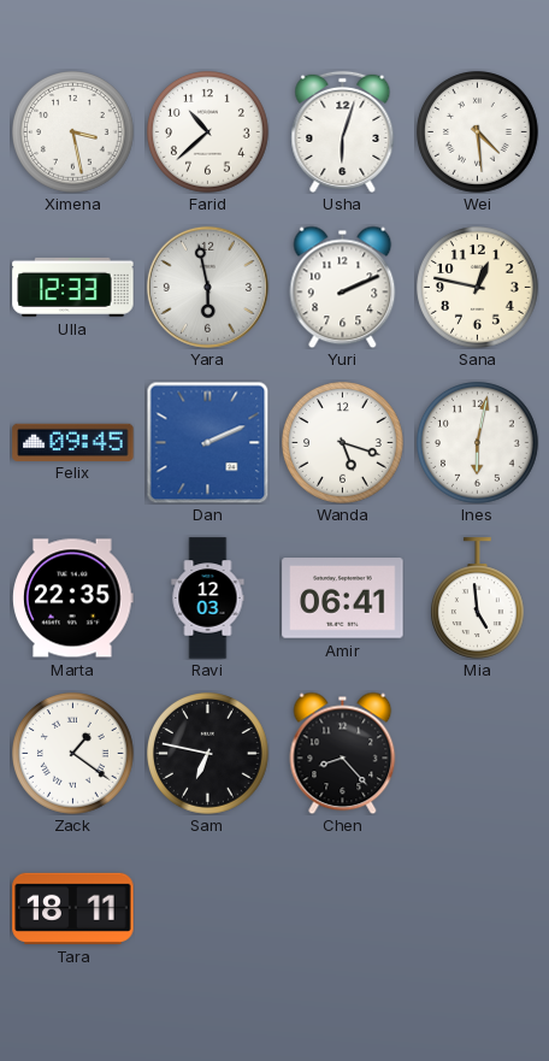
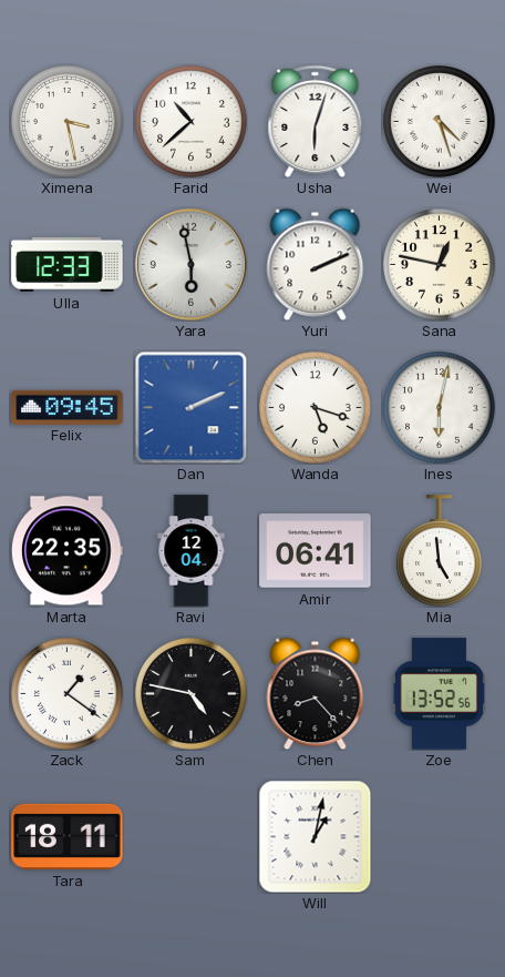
Wei: 4:29 -> 4:27 (440, 122)
Ravi: 12:03 -> 12:04 (192, 551)
Sam: 6:47 -> 4:47 (192, 694)
Zoe: none -> 13:52 (439, 694)
Will: none -> 1:02 (315, 836)
